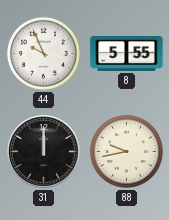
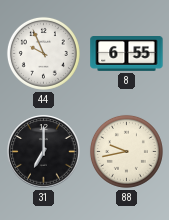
8: 5:55 -> 6:55 (127, 54)
31: 12:00 -> 7:00 (44, 152)
